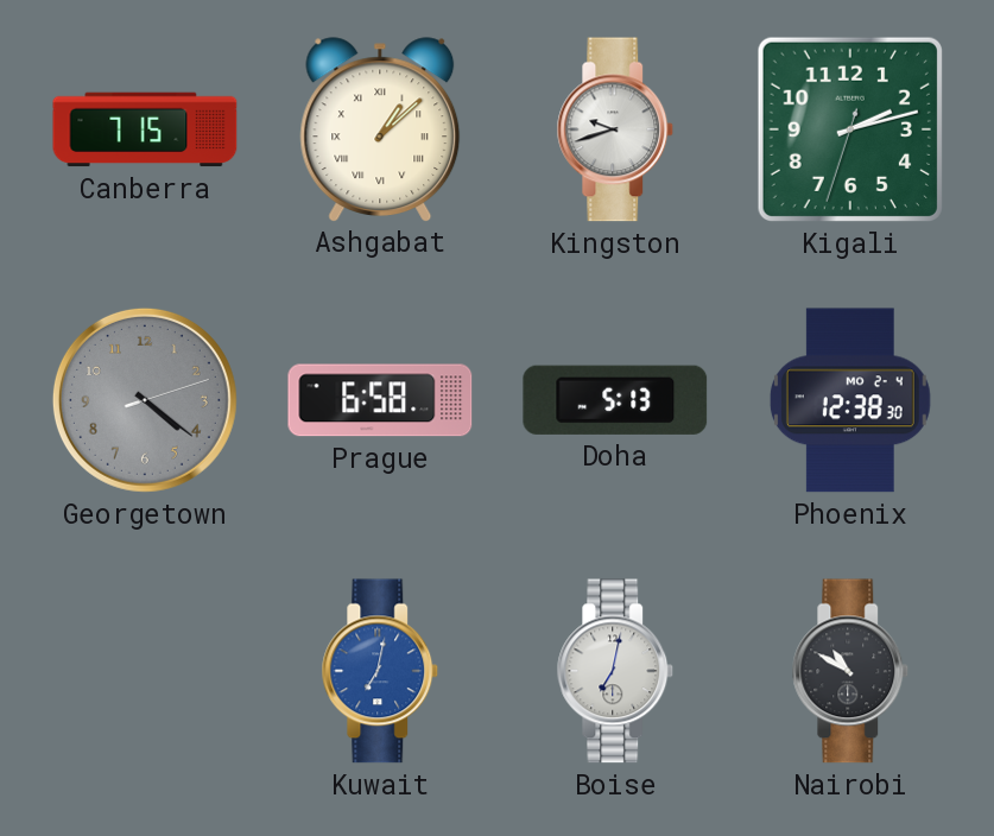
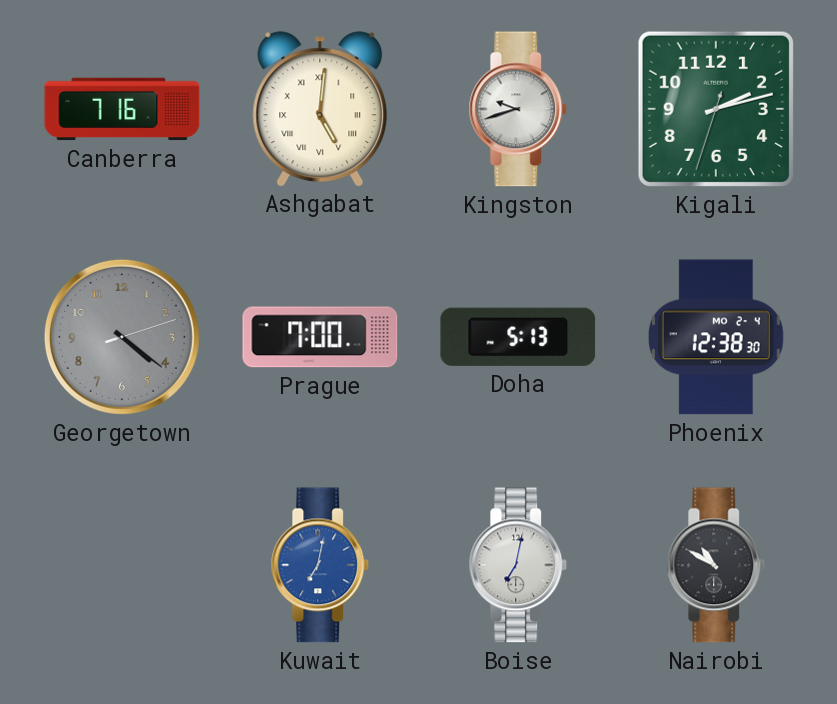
Canberra: 7:15 -> 7:16 (122, 109)
Ashgabat: 1:08 -> 5:01 (320, 109)
Prague: 6:58 -> 7:00 (320, 337)
